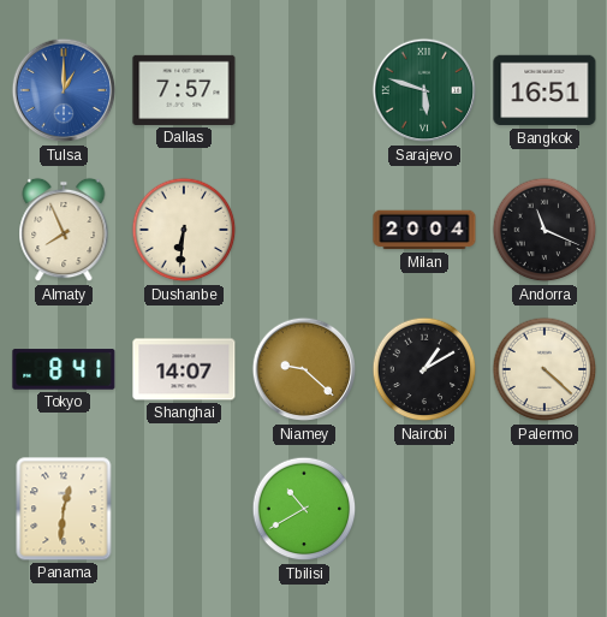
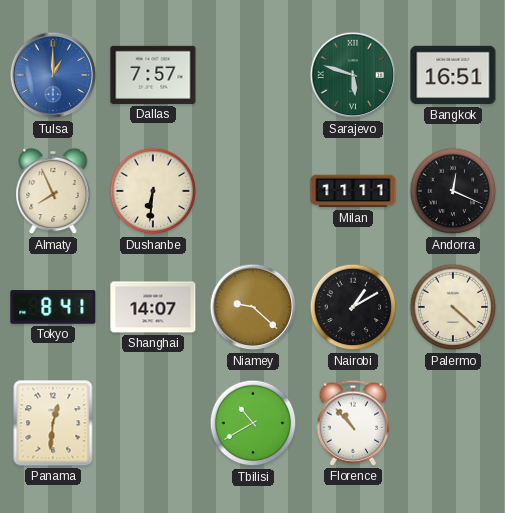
Milan: 20:04 -> 11:11 (353, 191)
Andorra: 11:19 -> 12:19 (453, 191)
Florence: none -> 10:53 (352, 423)
